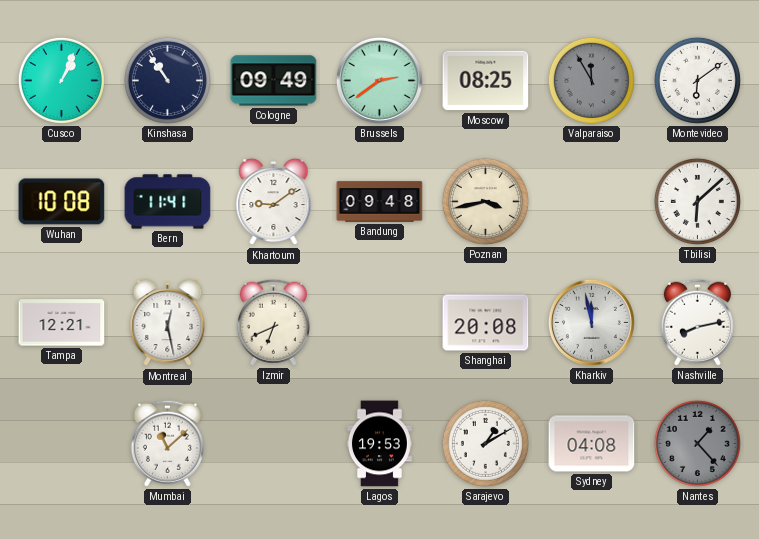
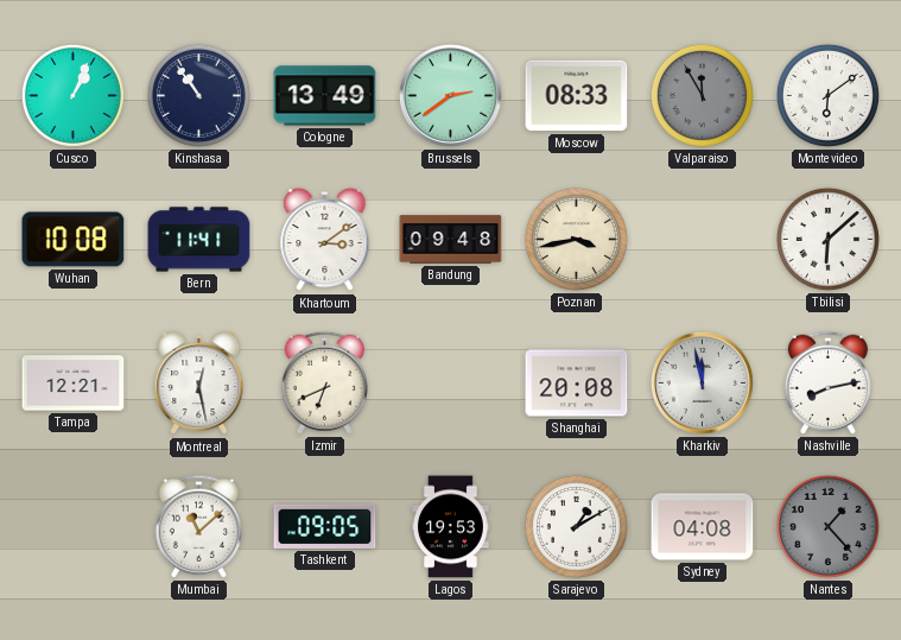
Cologne: 09:49 -> 13:49 (325, 96)
Moscow: 08:25 -> 08:33 (577, 96)
Khartoum: 9:09 -> 3:09 (325, 240)
Tashkent: none -> 09:05 (325, 526)
